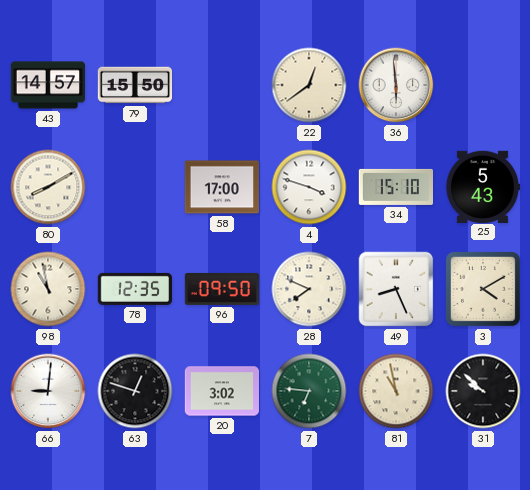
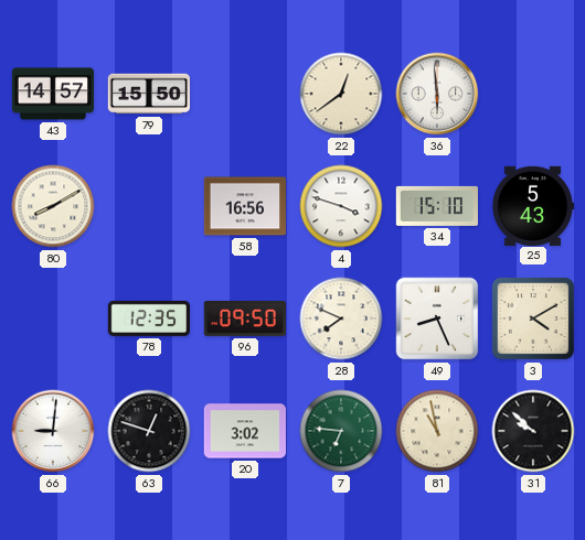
58: 17:00 -> 16:56 (244, 206)
98: 10:58 -> none (48, 289)
